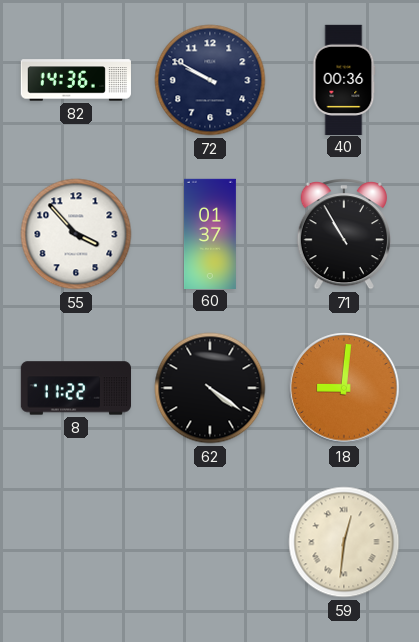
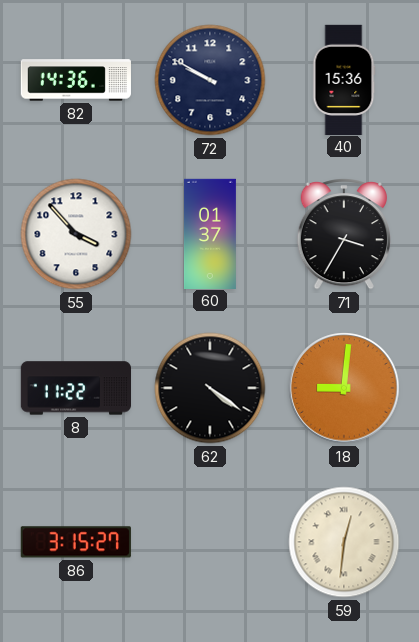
40: 00:36 -> 15:36 (344, 79)
71: 10:55 -> 3:35 (344, 235)
86: none -> 3:15 (76, 542)
